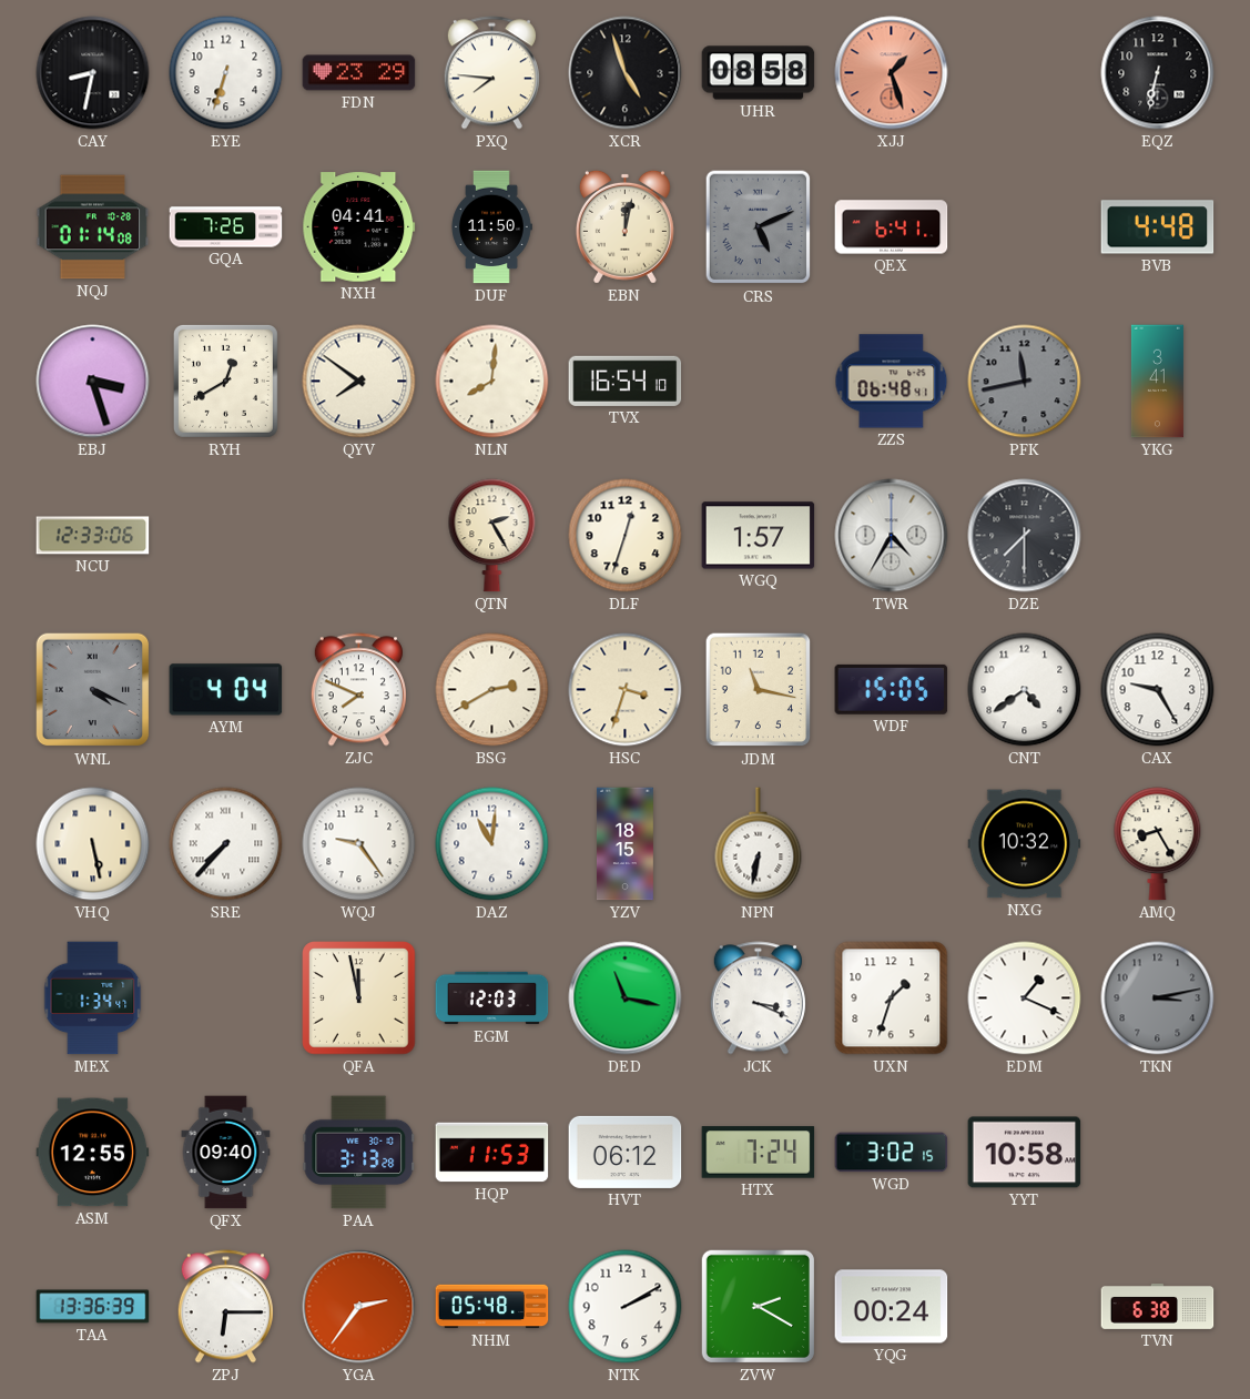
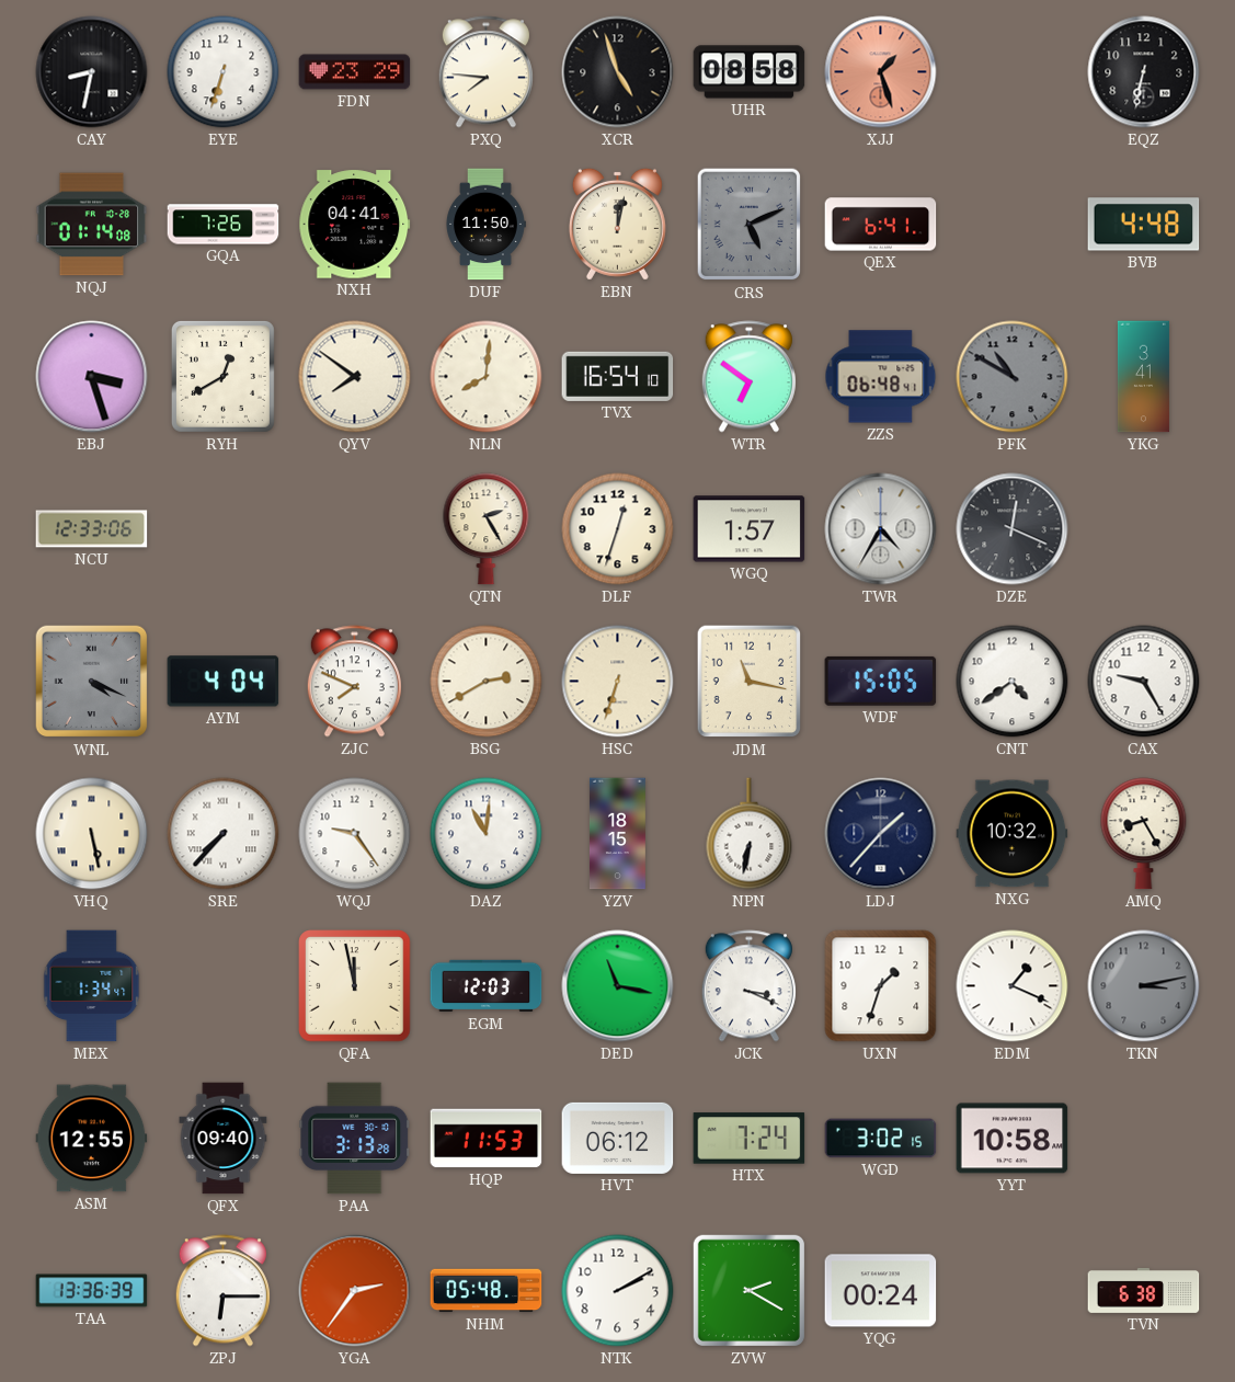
WTR: none -> 6:51 (748, 377)
PFK: 11:43 -> 10:50 (1013, 377)
DZE: 7:30 -> 12:19 (1013, 529)
HSC: 3:33 -> 6:33 (618, 682)
LDJ: none -> 1:37 (881, 834)
